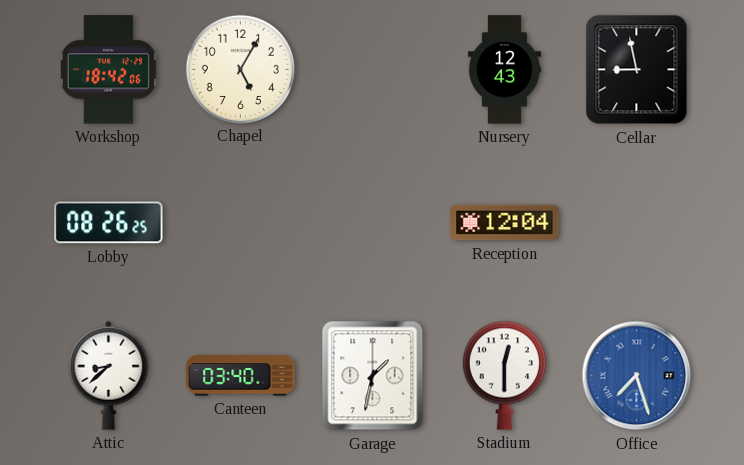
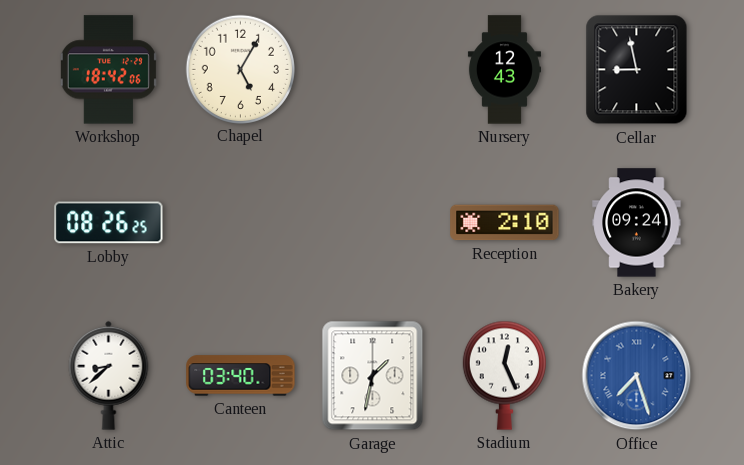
Reception: 12:04 -> 2:10 (505, 223)
Bakery: none -> 09:24 (637, 223)
Stadium: 12:30 -> 12:26 (504, 375)
